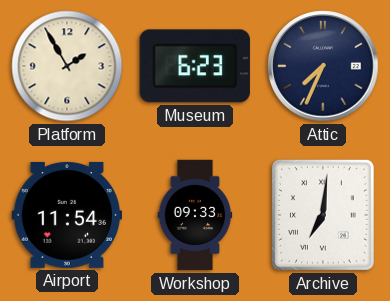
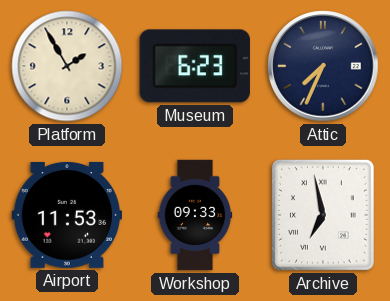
Airport: 11:54 -> 11:53 (66, 215)
Archive: 7:01 -> 6:58 (323, 215)
